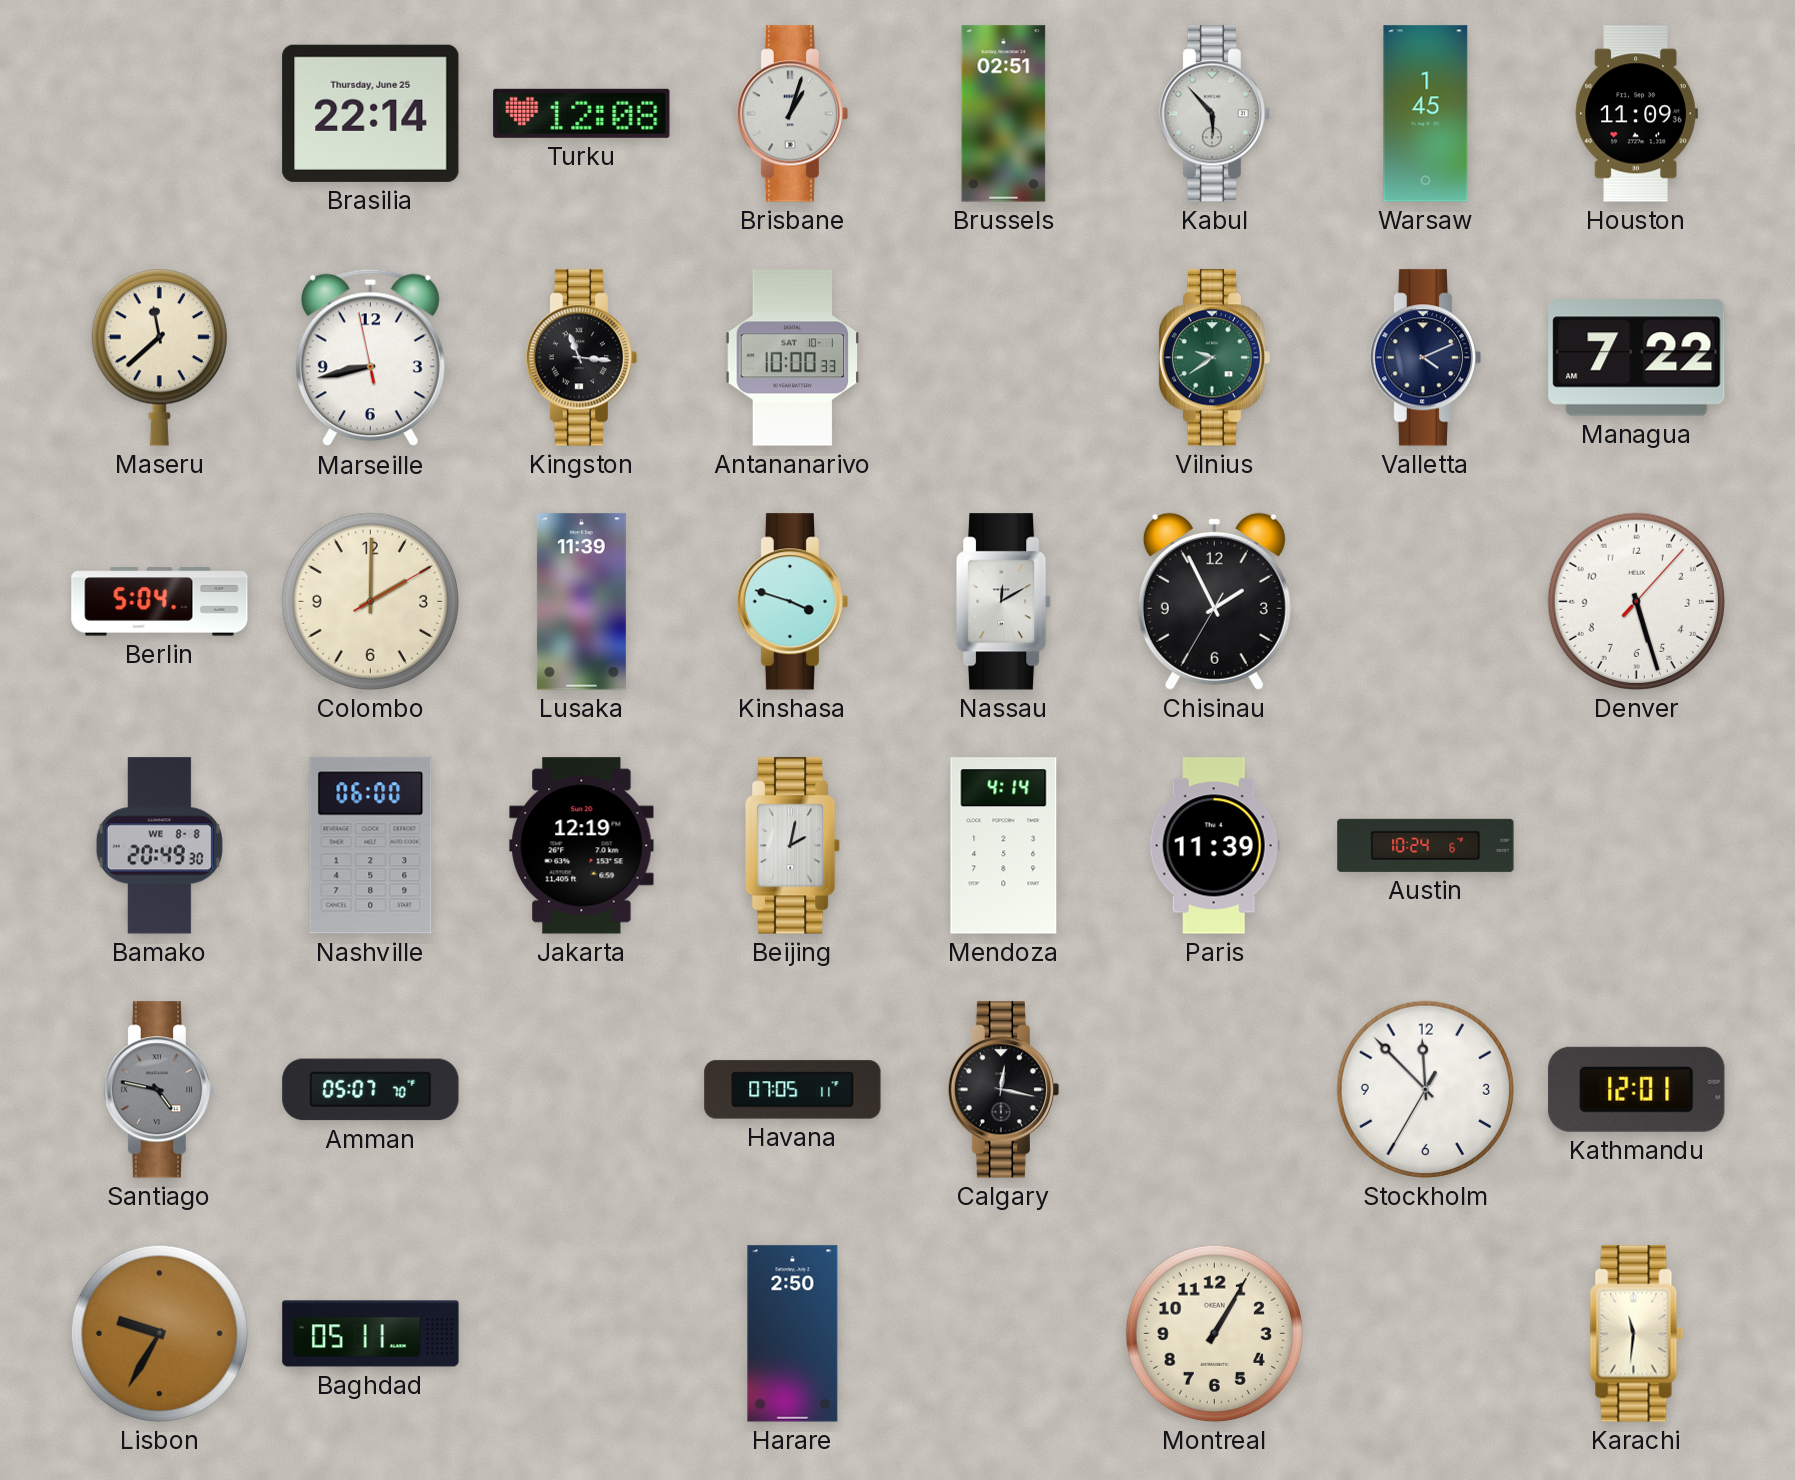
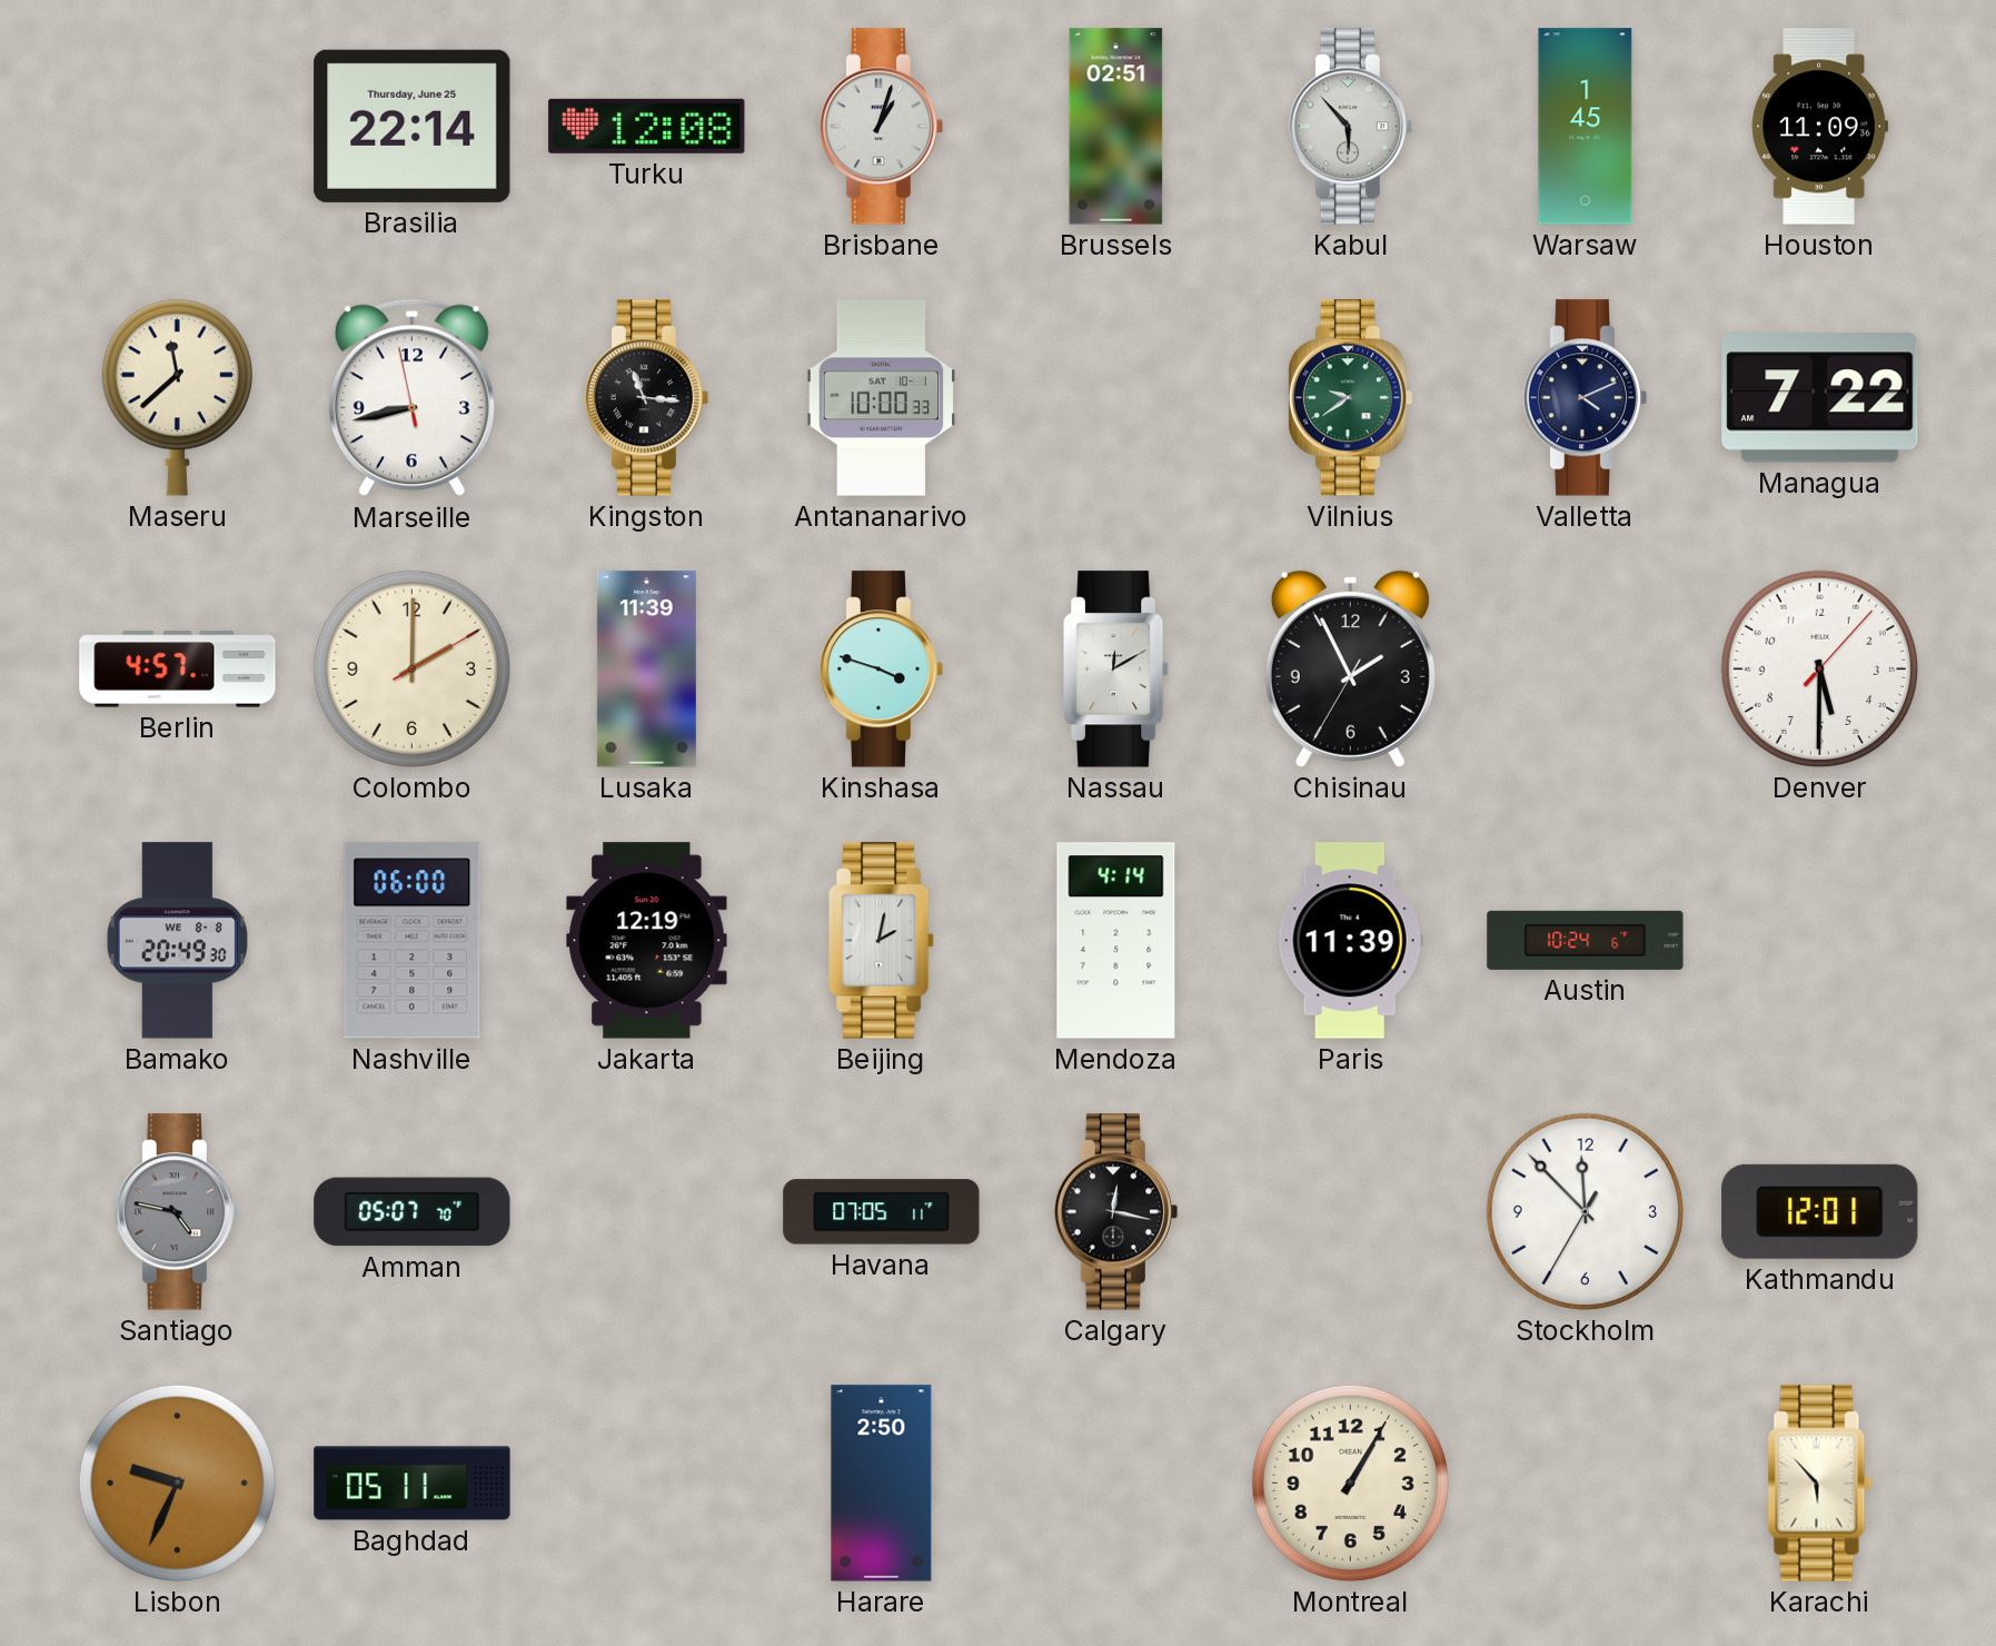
Berlin: 5:04 -> 4:57 (178, 670)
Denver: 5:27 -> 5:30 (1819, 668)
Lisbon: 9:35 -> 9:34 (177, 1483)
Karachi: 11:31 -> 5:53 (1820, 1484)
